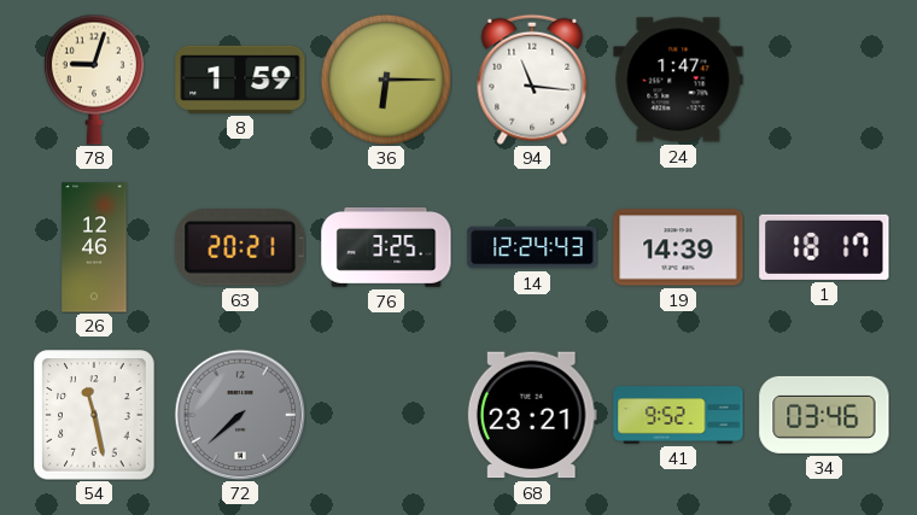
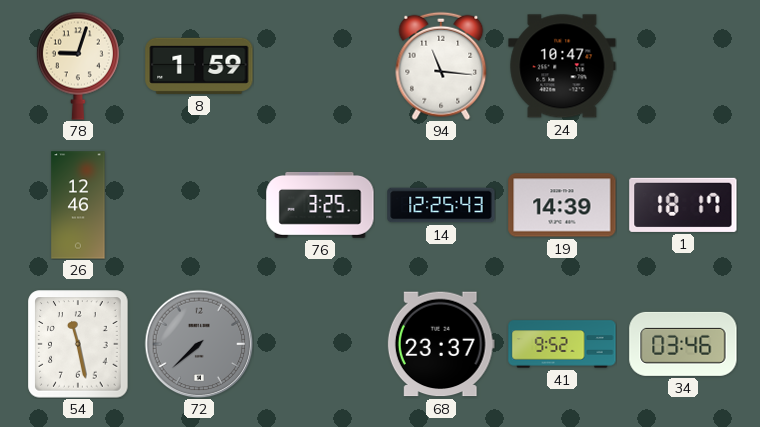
36: 6:15 -> none (386, 80)
24: 1:47 -> 10:47 (562, 66)
63: 20:21 -> none (240, 247)
14: 12:24 -> 12:25 (441, 205)
68: 23:21 -> 23:37 (441, 344)
